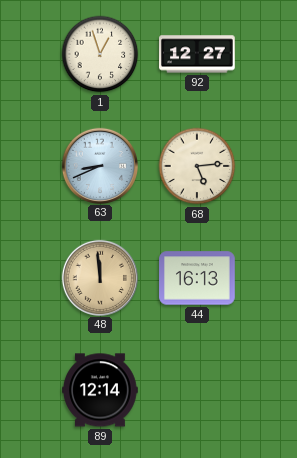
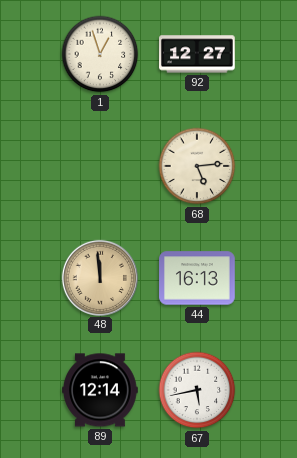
63: 8:41 -> none (99, 165)
67: none -> 5:43 (197, 390)
